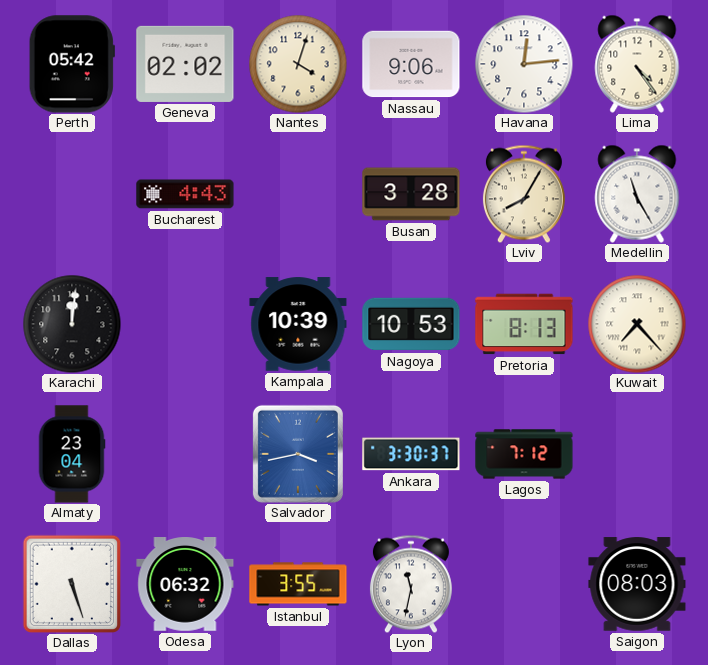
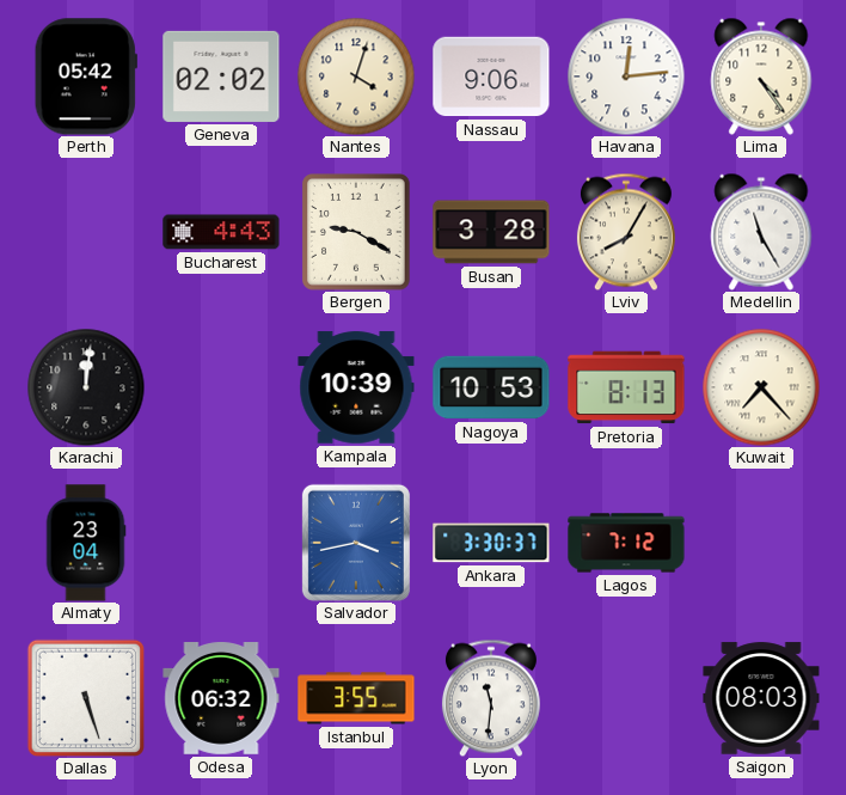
Bergen: none -> 9:20 (357, 233)
Lyon: 11:32 -> 11:31 (491, 698)
